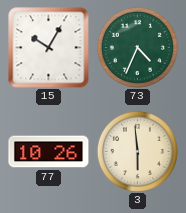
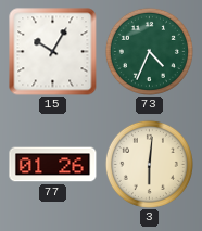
77: 10:26 -> 01:26 (53, 165)
3: 5:59 -> 6:01 (149, 164)
